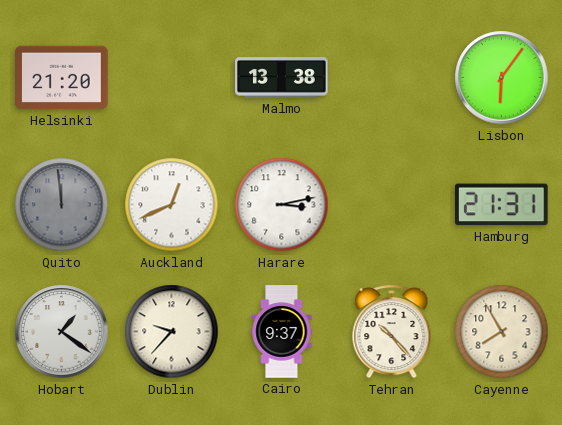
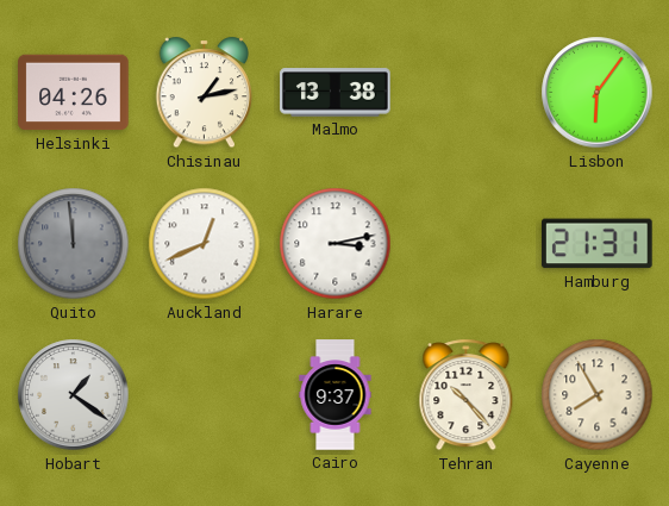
Helsinki: 21:20 -> 04:26 (74, 93)
Chisinau: none -> 1:13 (205, 93)
Dublin: 9:37 -> none (172, 332)
